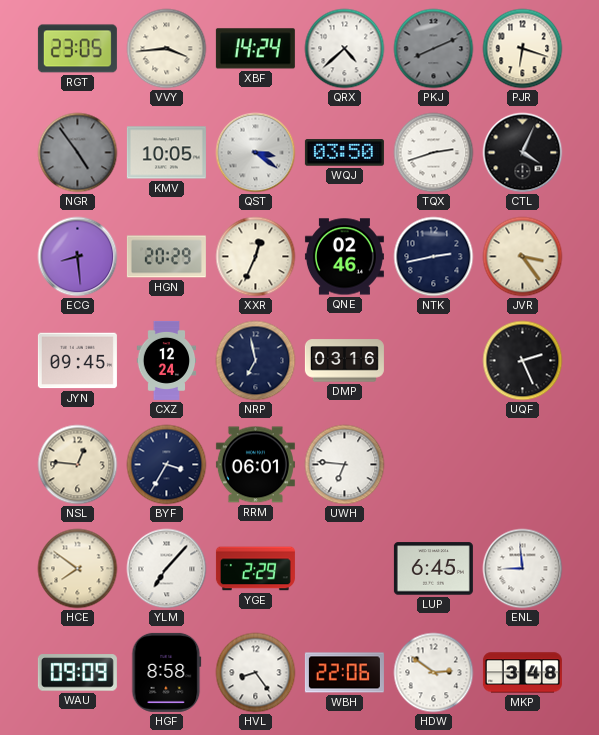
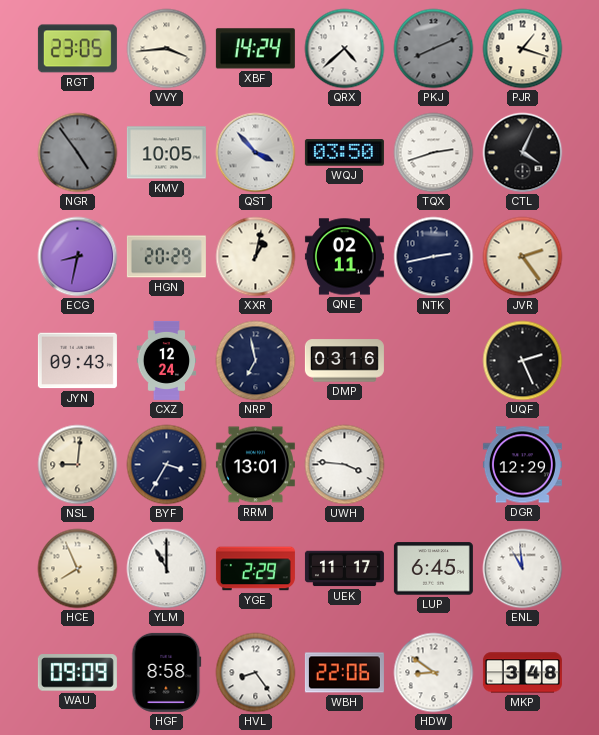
PJR: 6:18 -> 1:18 (523, 49)
QST: 3:21 -> 3:53 (256, 153)
ECG: 8:29 -> 8:32 (78, 257)
XXR: 12:34 -> 1:02 (256, 257)
QNE: 02:46 -> 02:11 (344, 257)
JVR: 3:24 -> 2:24 (523, 257)
JYN: 09:45 -> 09:43 (77, 361)
NSL: 12:46 -> 9:01 (78, 465)
RRM: 06:01 -> 13:01 (255, 465)
UWH: 6:46 -> 3:46 (345, 465)
DGR: none -> 12:29 (522, 465)
HCE: 7:51 -> 7:56 (78, 569)
YLM: 7:07 -> 11:00 (167, 569)
UEK: none -> 11:17 (344, 569)
ENL: 8:59 -> 10:59 (523, 569)
HDW: 2:51 -> 8:51 (434, 673)
